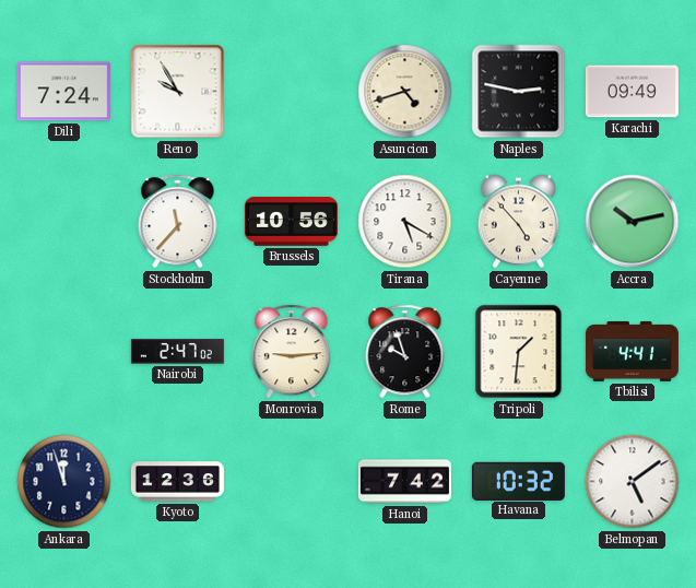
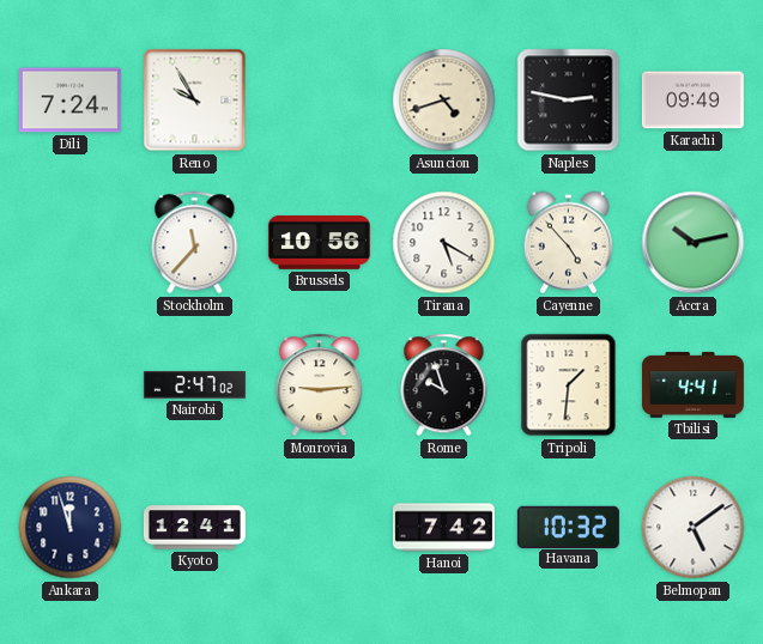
Kyoto: 12:36 -> 12:41 (194, 528)
